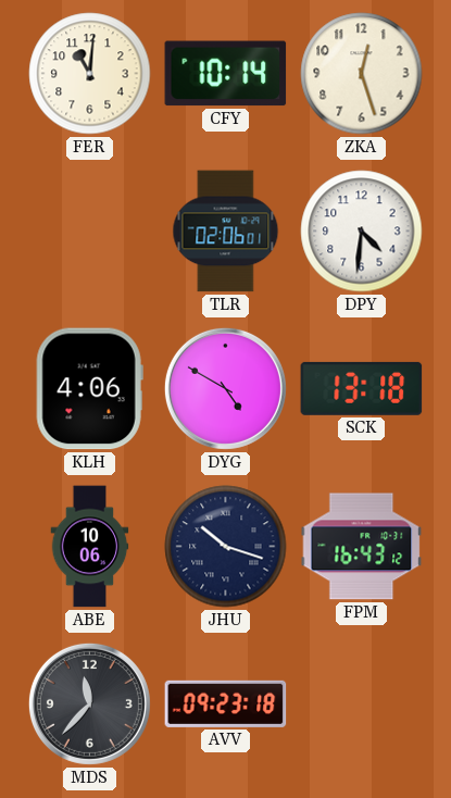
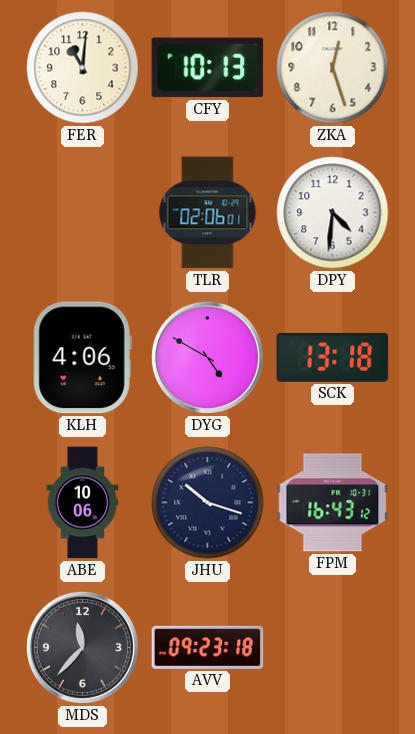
CFY: 10:14 -> 10:13 (208, 68)
